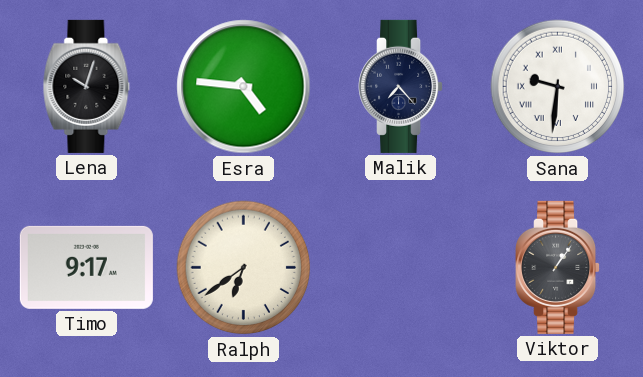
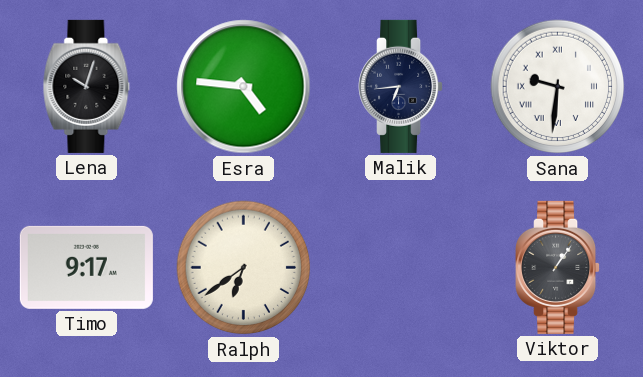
Malik: 7:23 -> 6:44 (401, 86)
